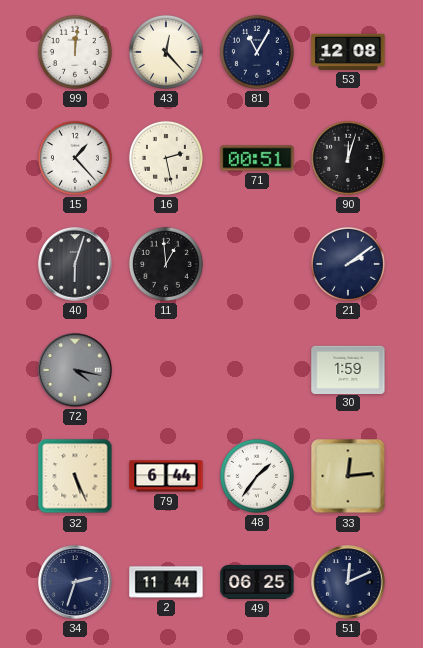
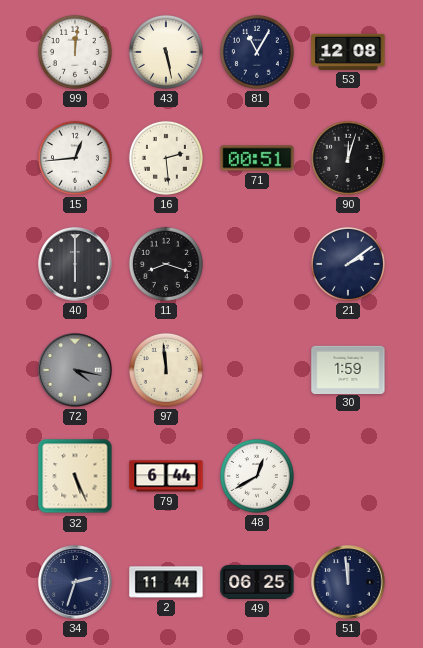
43: 12:23 -> 5:28 (166, 52)
15: 1:23 -> 12:44 (75, 158)
16: 2:28 -> 2:29 (166, 158)
40: 6:03 -> 6:00 (75, 264)
11: 12:59 -> 8:18 (166, 264)
97: none -> 11:59 (166, 370)
48: 1:36 -> 12:40 (257, 476)
33: 12:14 -> none (348, 476)
51: 12:11 -> 11:59 (348, 582)
